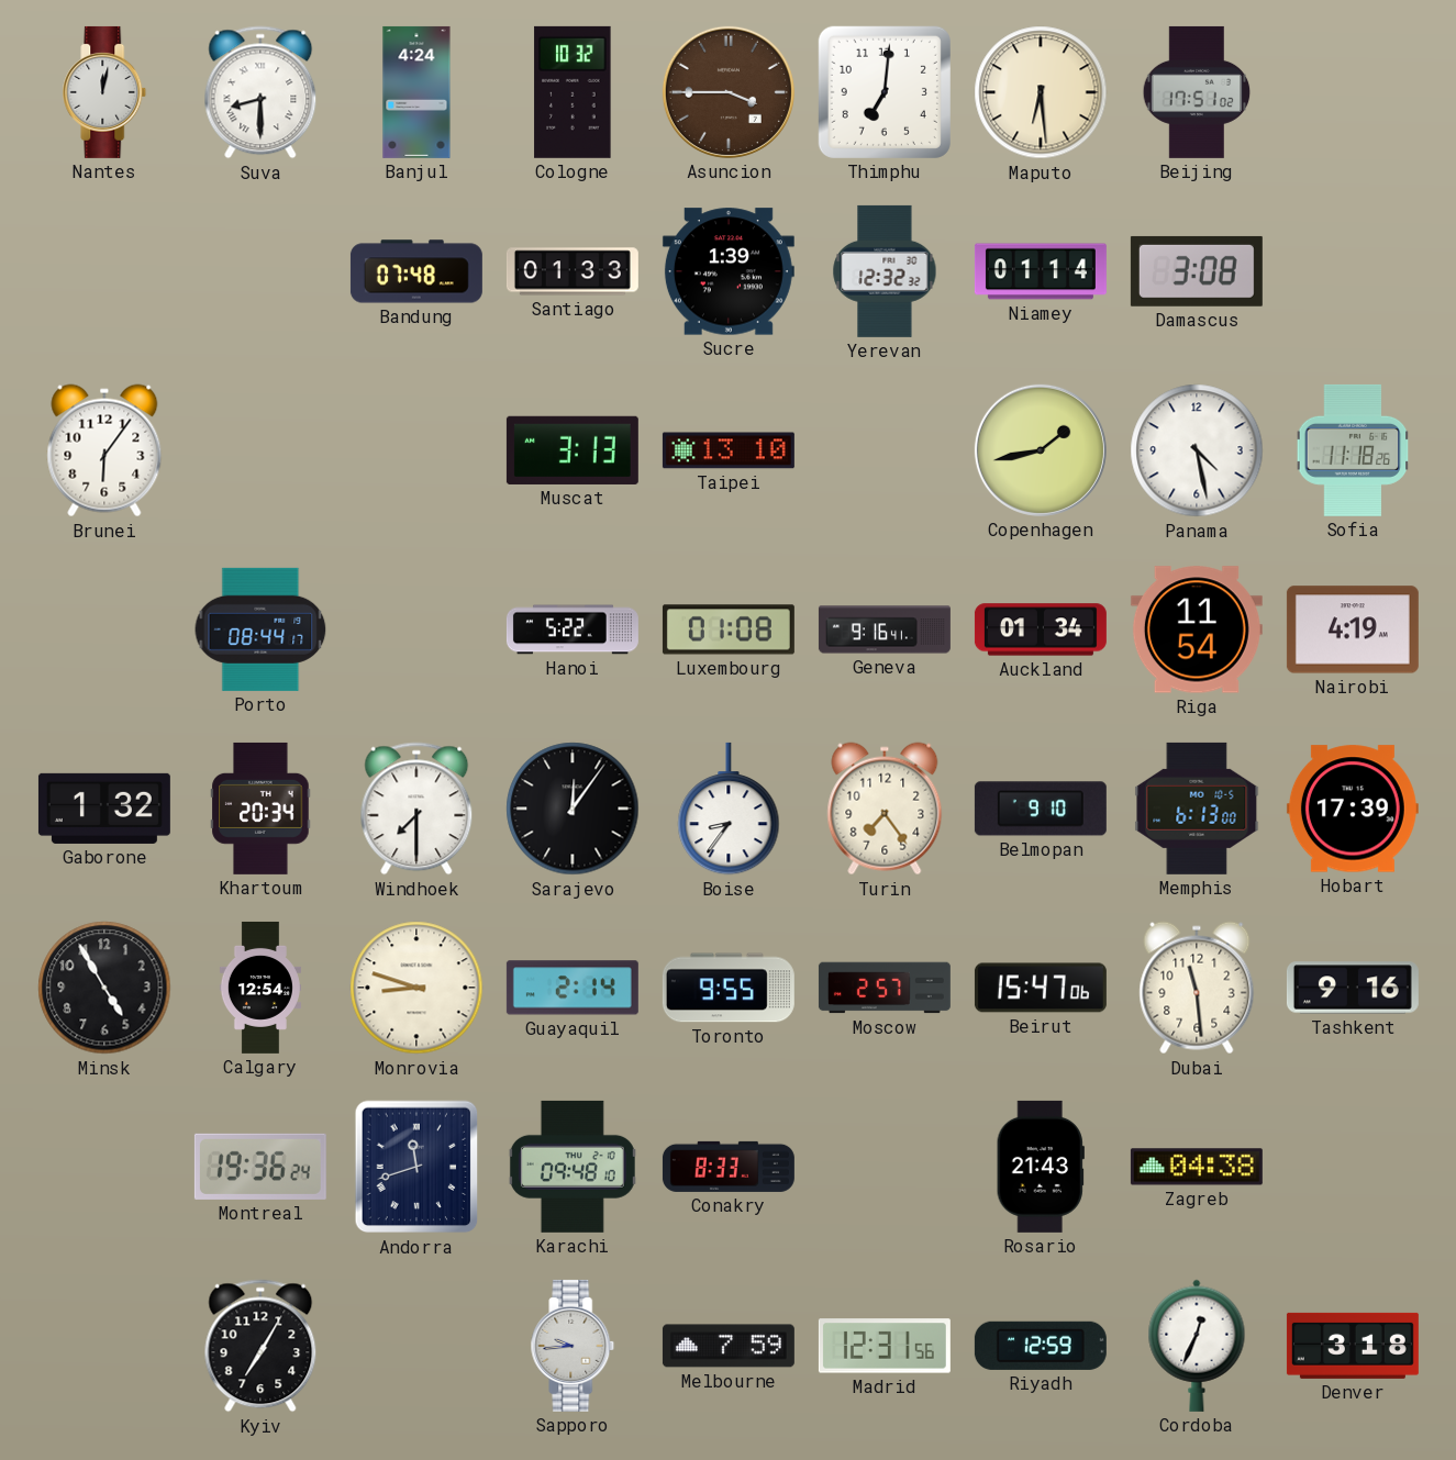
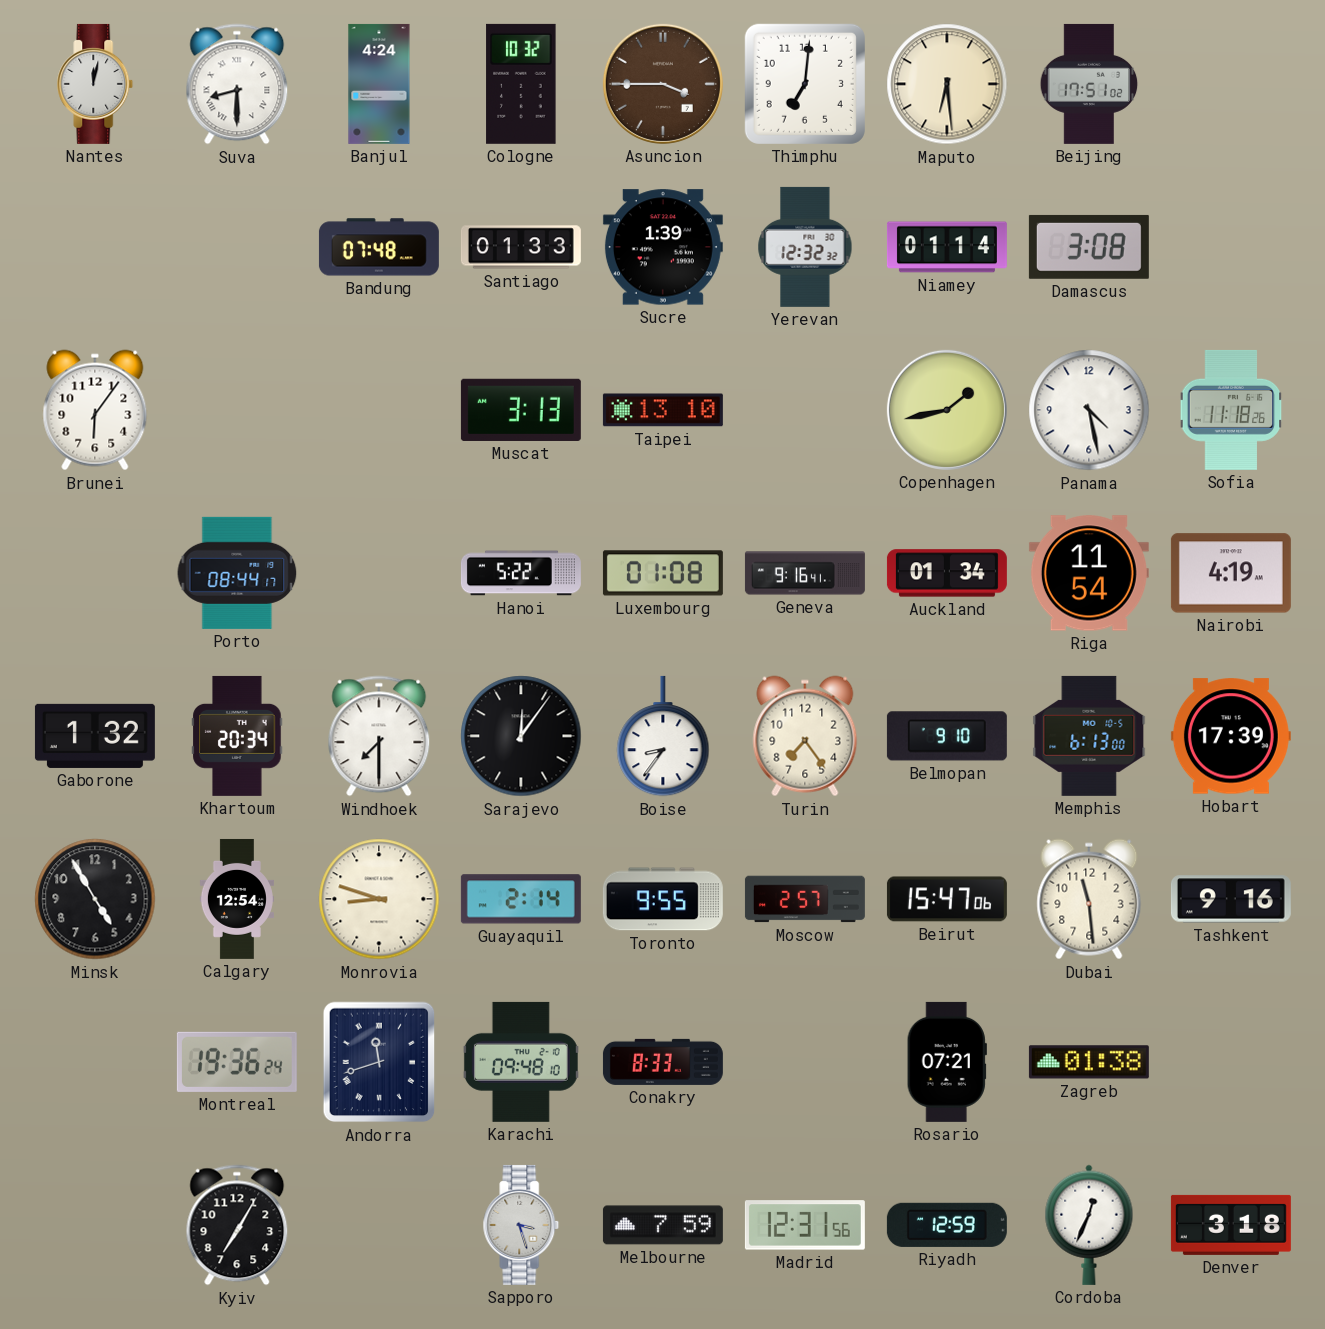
Rosario: 21:43 -> 07:21 (947, 1062)
Zagreb: 04:38 -> 01:38 (1089, 1062)
Sapporo: 9:44 -> 3:27 (521, 1225)
